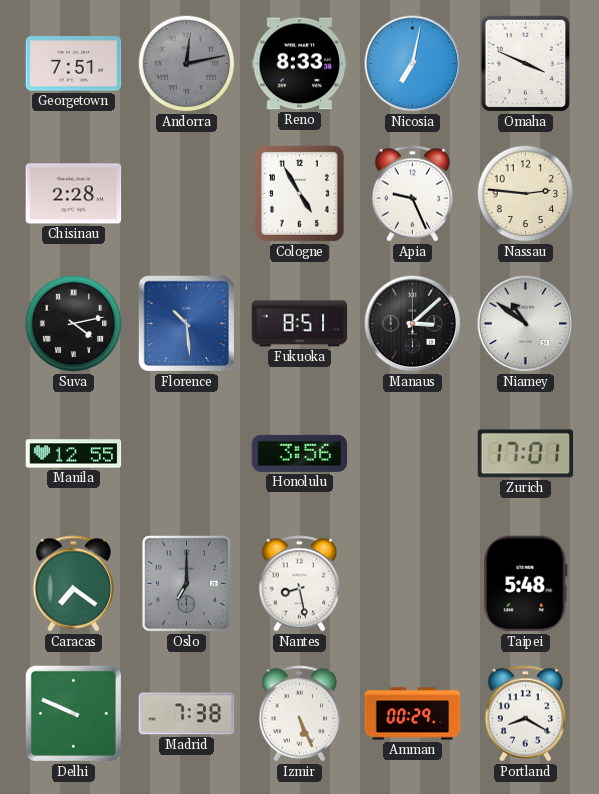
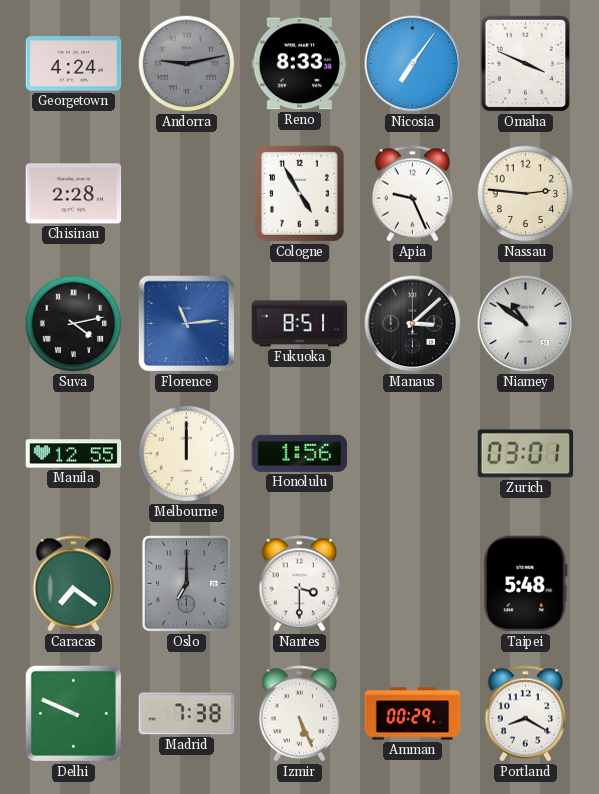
Georgetown: 7:51 -> 4:24 (74, 64)
Andorra: 12:13 -> 9:13 (187, 64)
Nicosia: 7:02 -> 7:06 (413, 64)
Florence: 10:29 -> 11:14 (186, 323)
Melbourne: none -> 12:00 (187, 454)
Honolulu: 3:56 -> 1:56 (300, 453)
Zurich: 17:01 -> 03:01 (526, 454)
Nantes: 8:28 -> 3:30 (300, 584)
